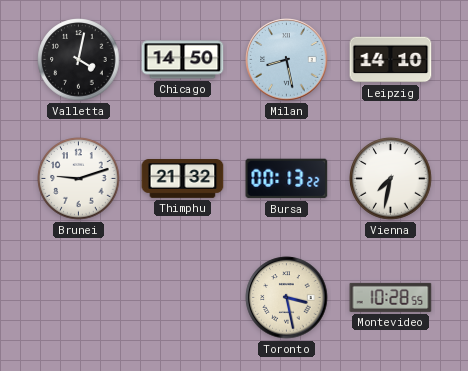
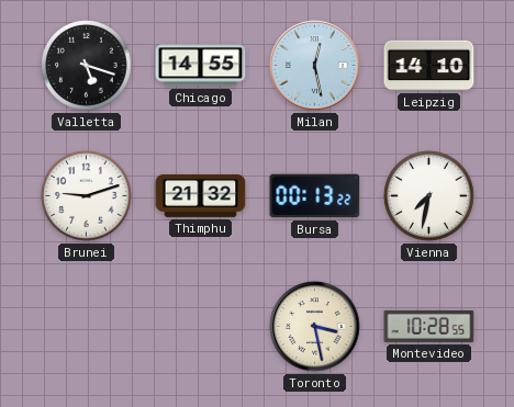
Valletta: 4:02 -> 5:18 (87, 66)
Chicago: 14:50 -> 14:55 (201, 66)
Milan: 8:28 -> 12:28 (315, 66)
